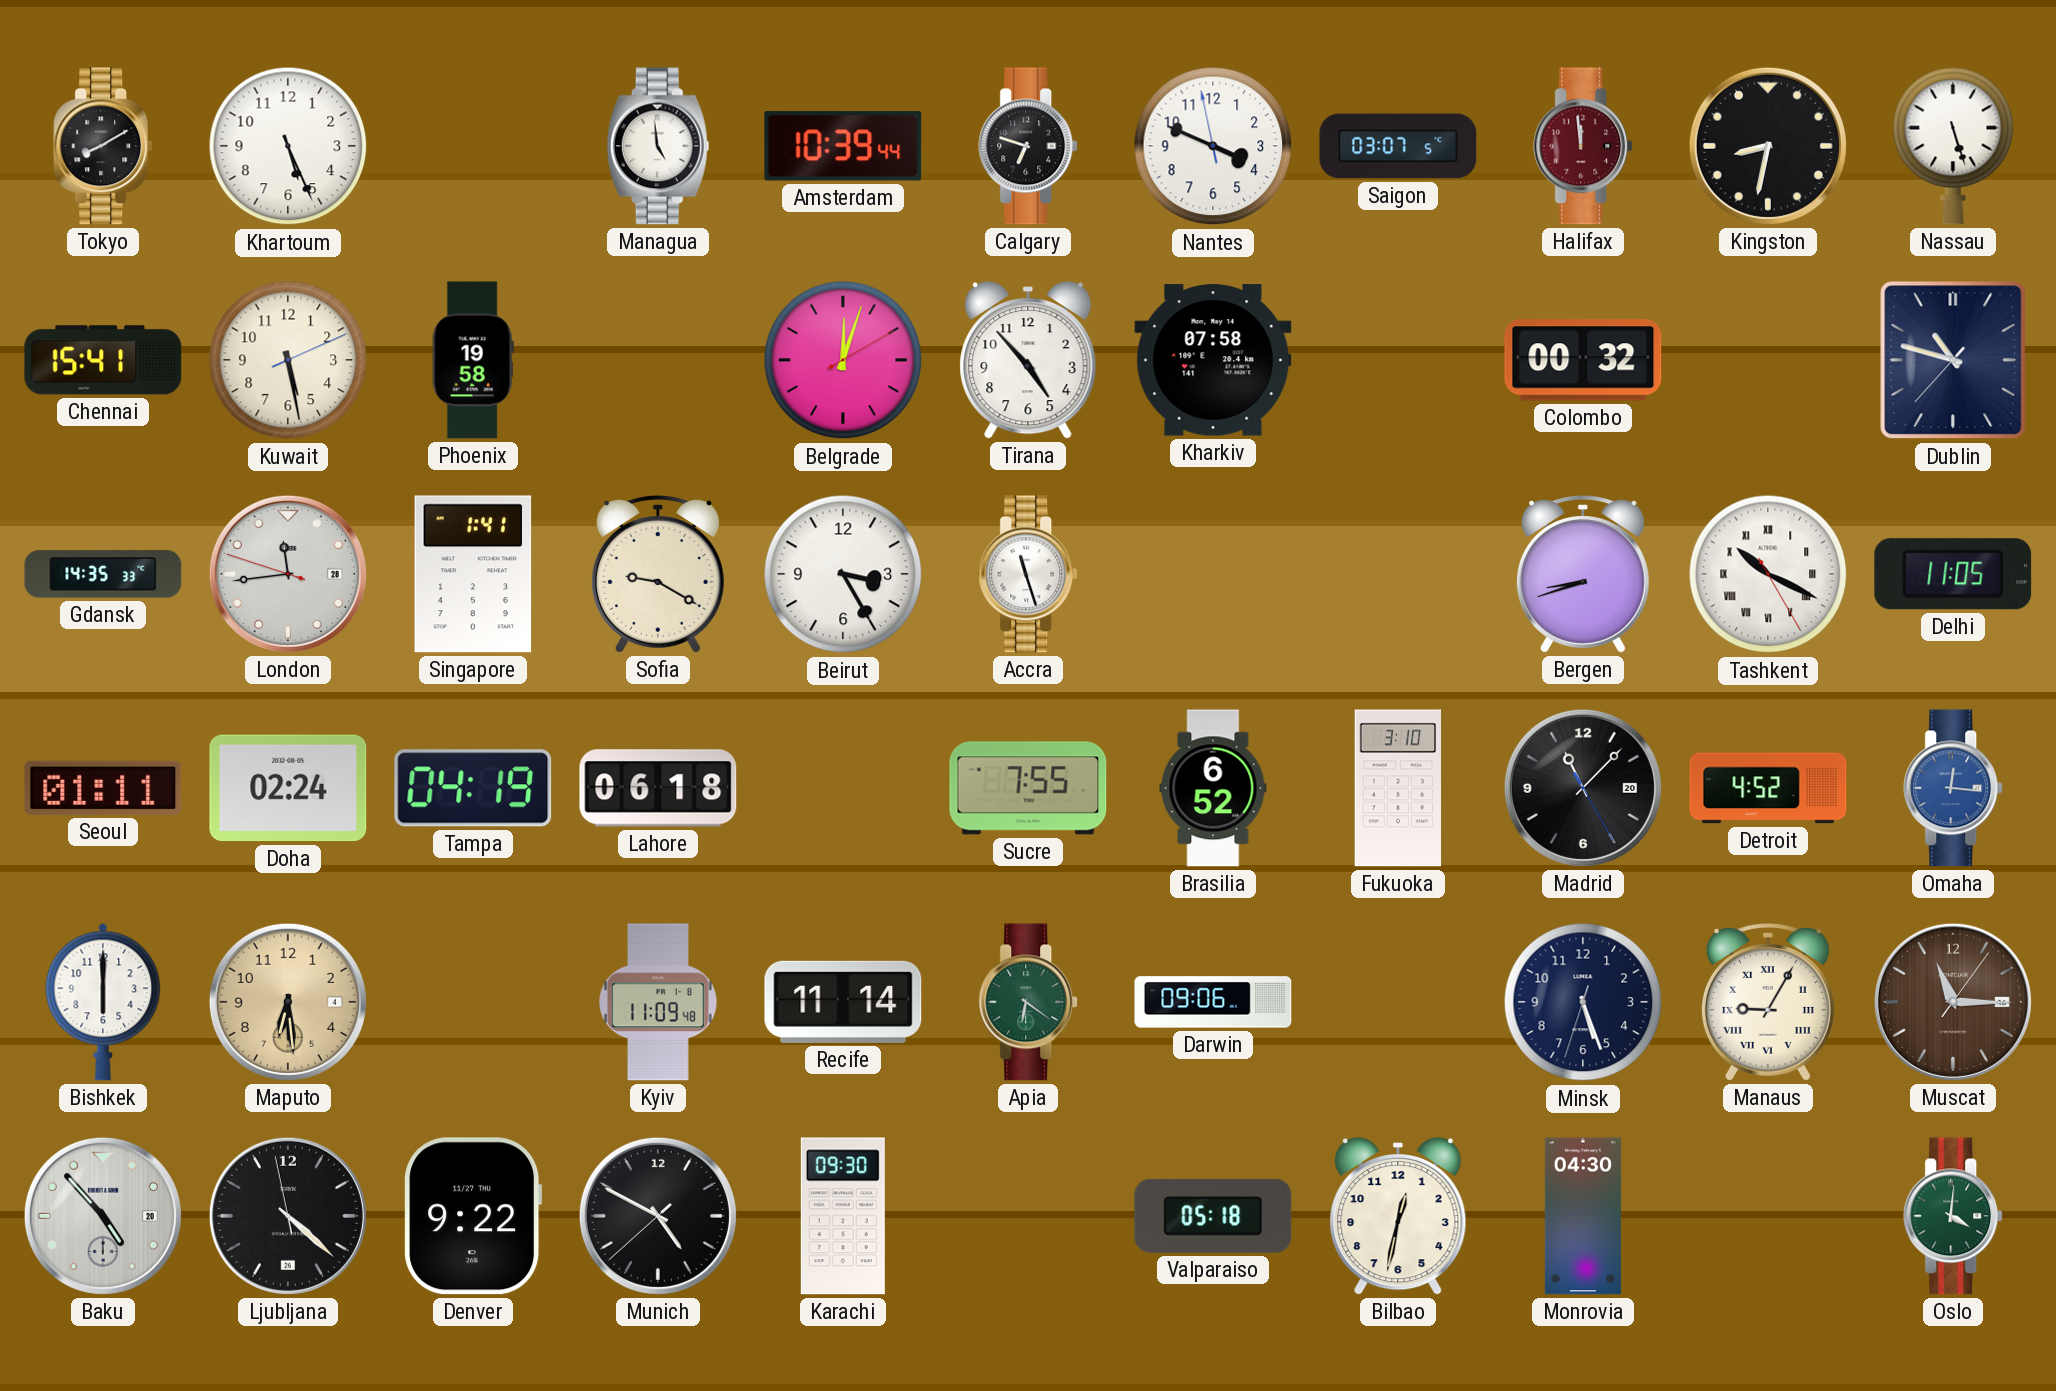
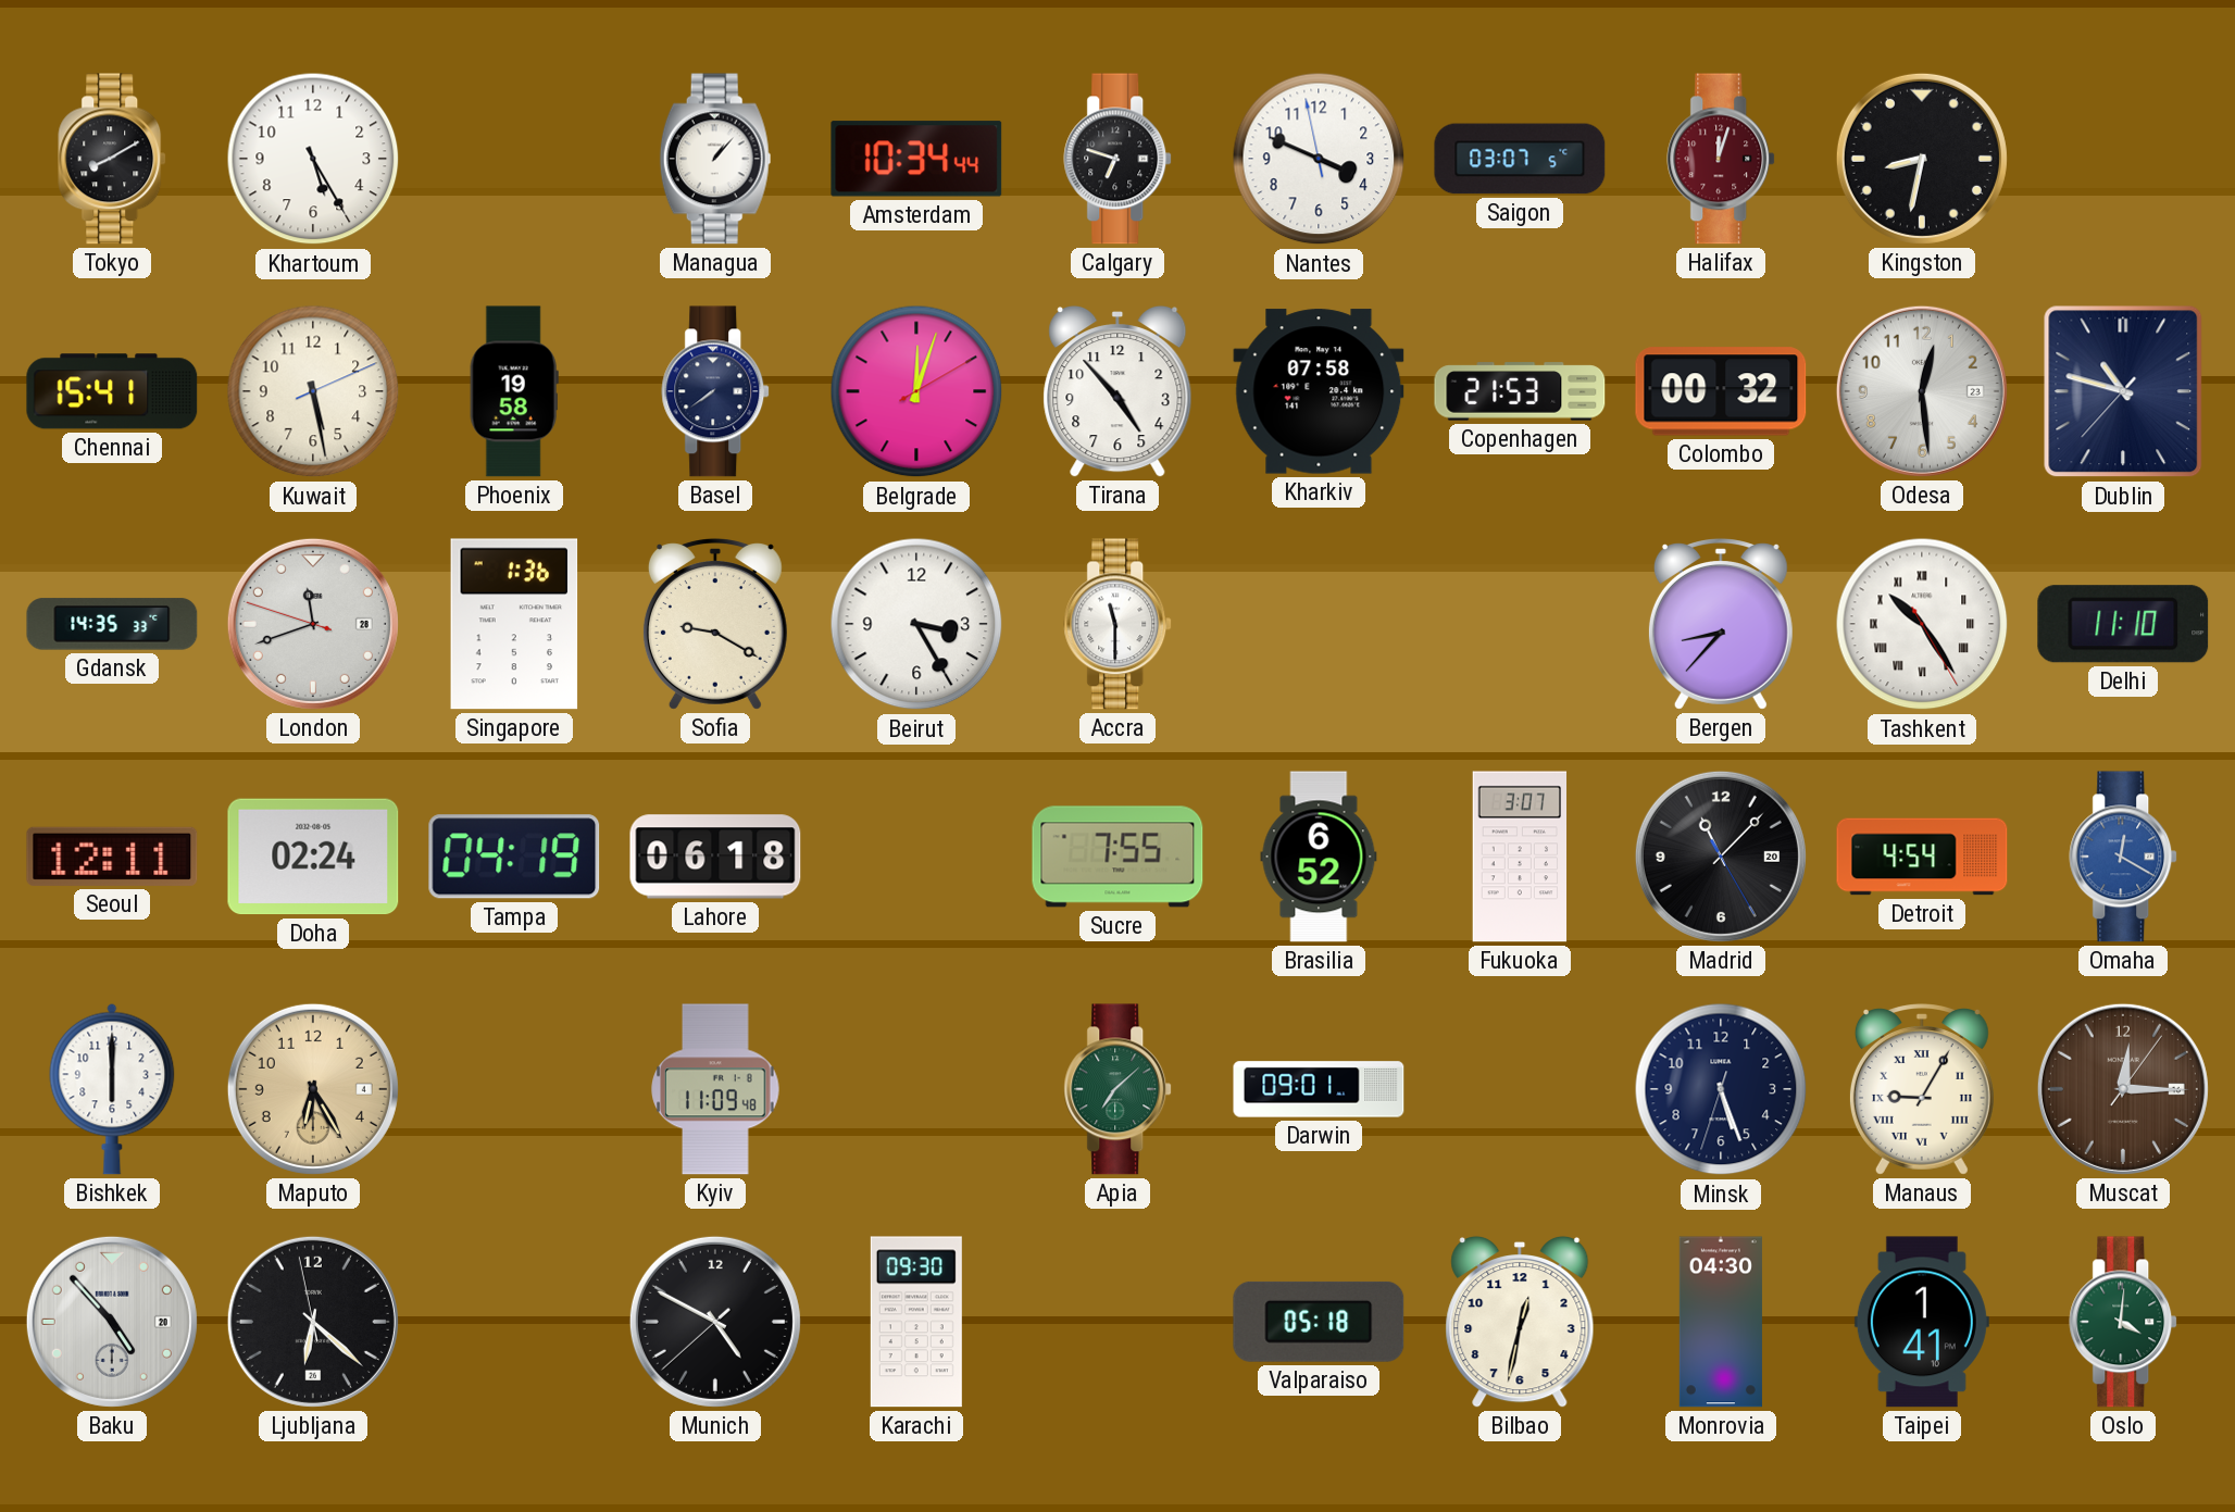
Khartoum: 5:26 -> 5:25 (313, 159)
Managua: 4:59 -> 1:07 (715, 159)
Amsterdam: 10:39 -> 10:34 (916, 159)
Halifax: 11:59 -> 12:03 (1722, 159)
Nassau: 5:27 -> none (1953, 146)
Basel: none -> 7:39 (716, 391)
Copenhagen: none -> 21:53 (1520, 391)
Odesa: none -> 12:29 (1922, 391)
London: 11:43 -> 11:41 (313, 624)
Singapore: 1:41 -> 1:36 (514, 624)
Accra: 11:27 -> 11:30 (1119, 624)
Bergen: 8:42 -> 8:37 (1721, 624)
Tashkent: 10:19 -> 10:24 (1922, 624)
Delhi: 11:05 -> 11:10 (2123, 624)
Seoul: 01:11 -> 12:11 (112, 857)
Fukuoka: 3:10 -> 3:07 (1520, 857)
Detroit: 4:52 -> 4:54 (1922, 857)
Omaha: 12:16 -> 12:20 (2124, 857)
Maputo: 6:29 -> 6:25 (313, 1089)
Recife: 11:14 -> none (843, 1002)
Apia: 6:21 -> 7:08 (1119, 1089)
Darwin: 09:06 -> 09:01 (1319, 1089)
Muscat: 11:15 -> 12:15 (2123, 1089)
Ljubljana: 4:21 -> 6:21 (313, 1322)
Denver: 9:22 -> none (473, 1216)
Taipei: none -> 1:41 (1922, 1322)
